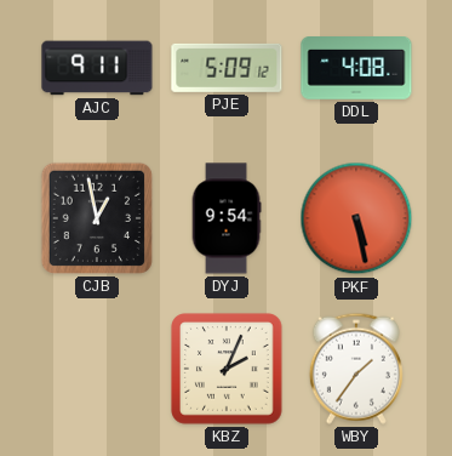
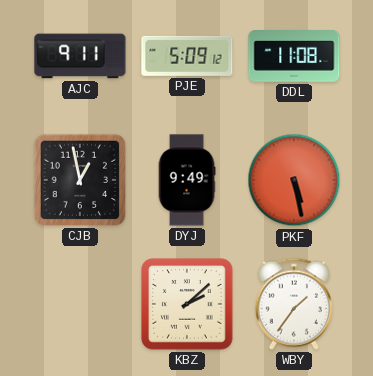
DDL: 4:08 -> 11:08 (294, 57)
DYJ: 9:54 -> 9:49 (187, 180)
KBZ: 2:04 -> 2:08 (187, 304)
